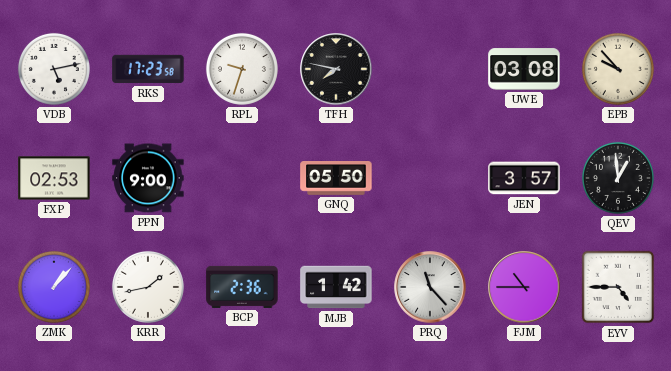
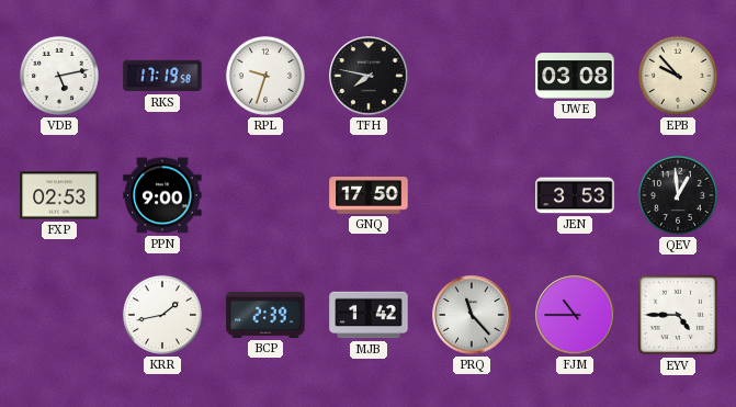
RKS: 17:23 -> 17:19 (162, 76)
GNQ: 05:50 -> 17:50 (369, 196)
JEN: 3:57 -> 3:53 (575, 195)
ZMK: 1:07 -> none (54, 287)
BCP: 2:36 -> 2:39 (265, 315)
